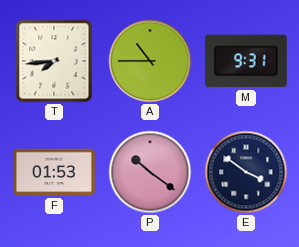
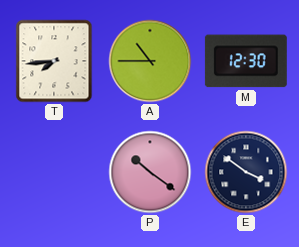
M: 9:31 -> 12:30 (246, 61)
F: 01:53 -> none (54, 172)
